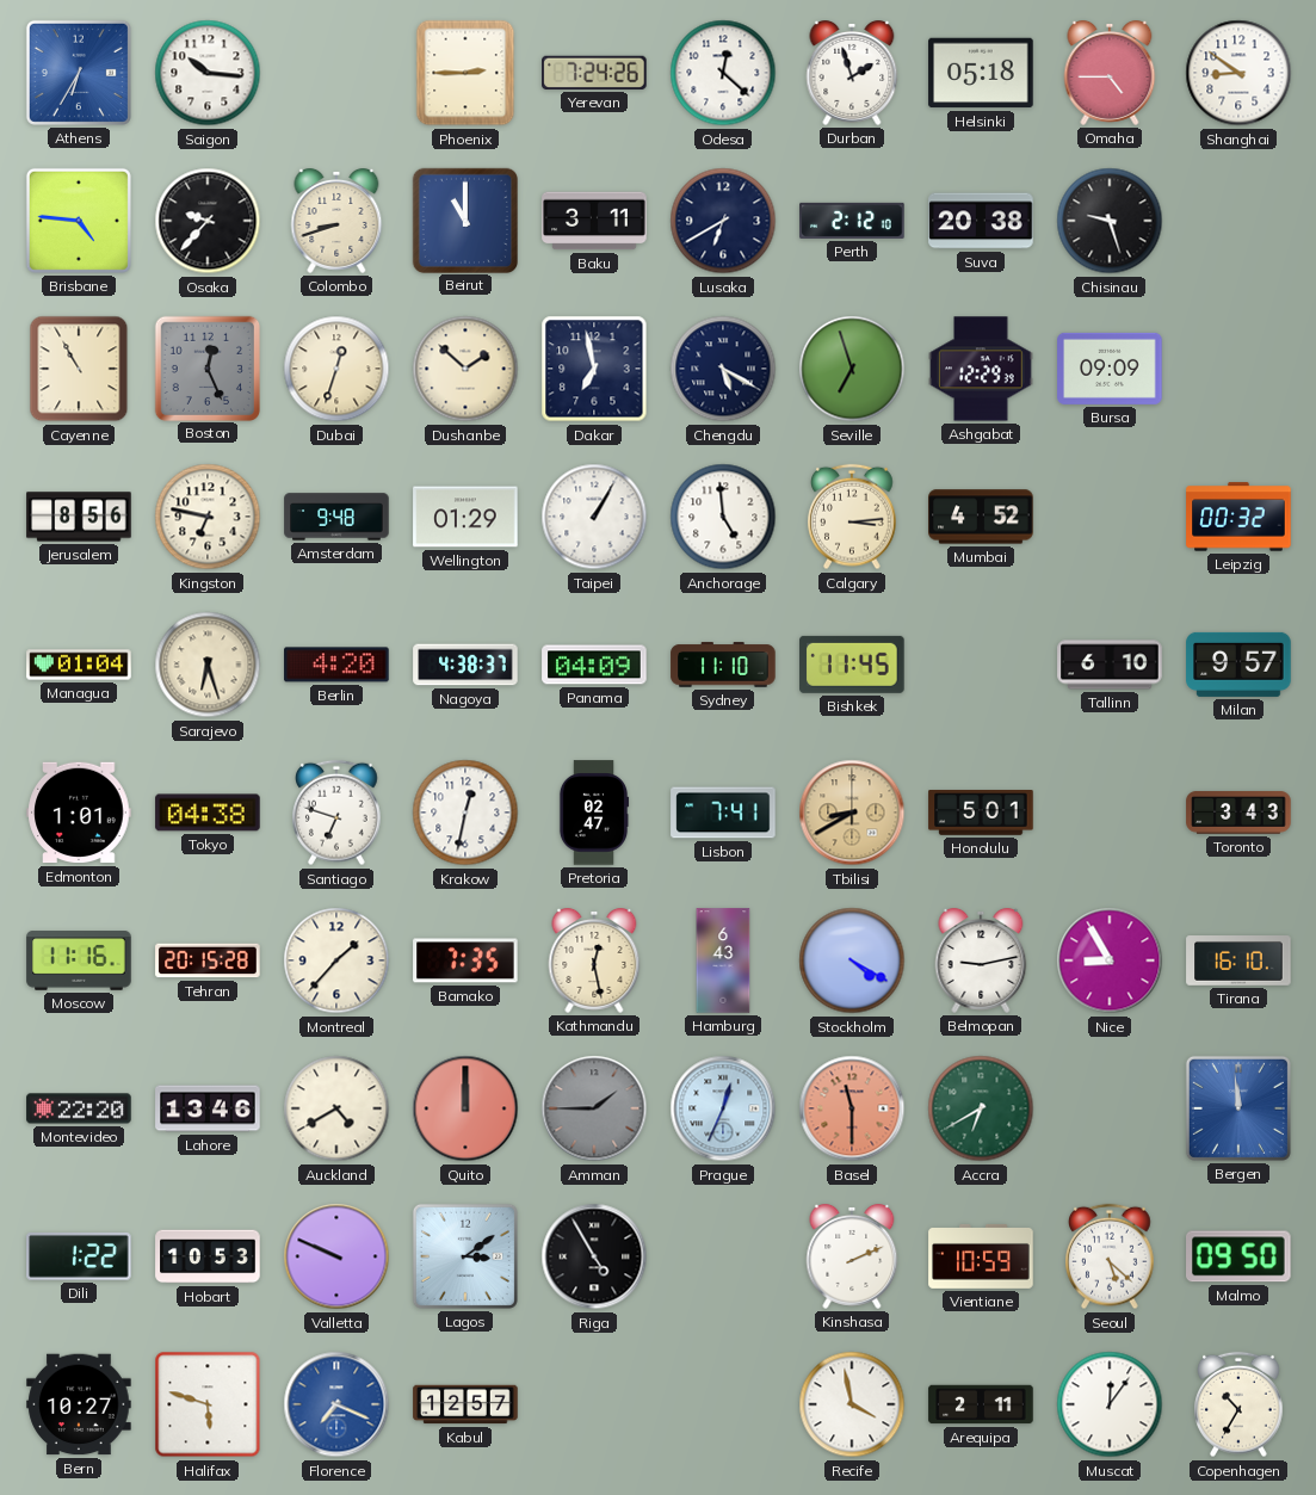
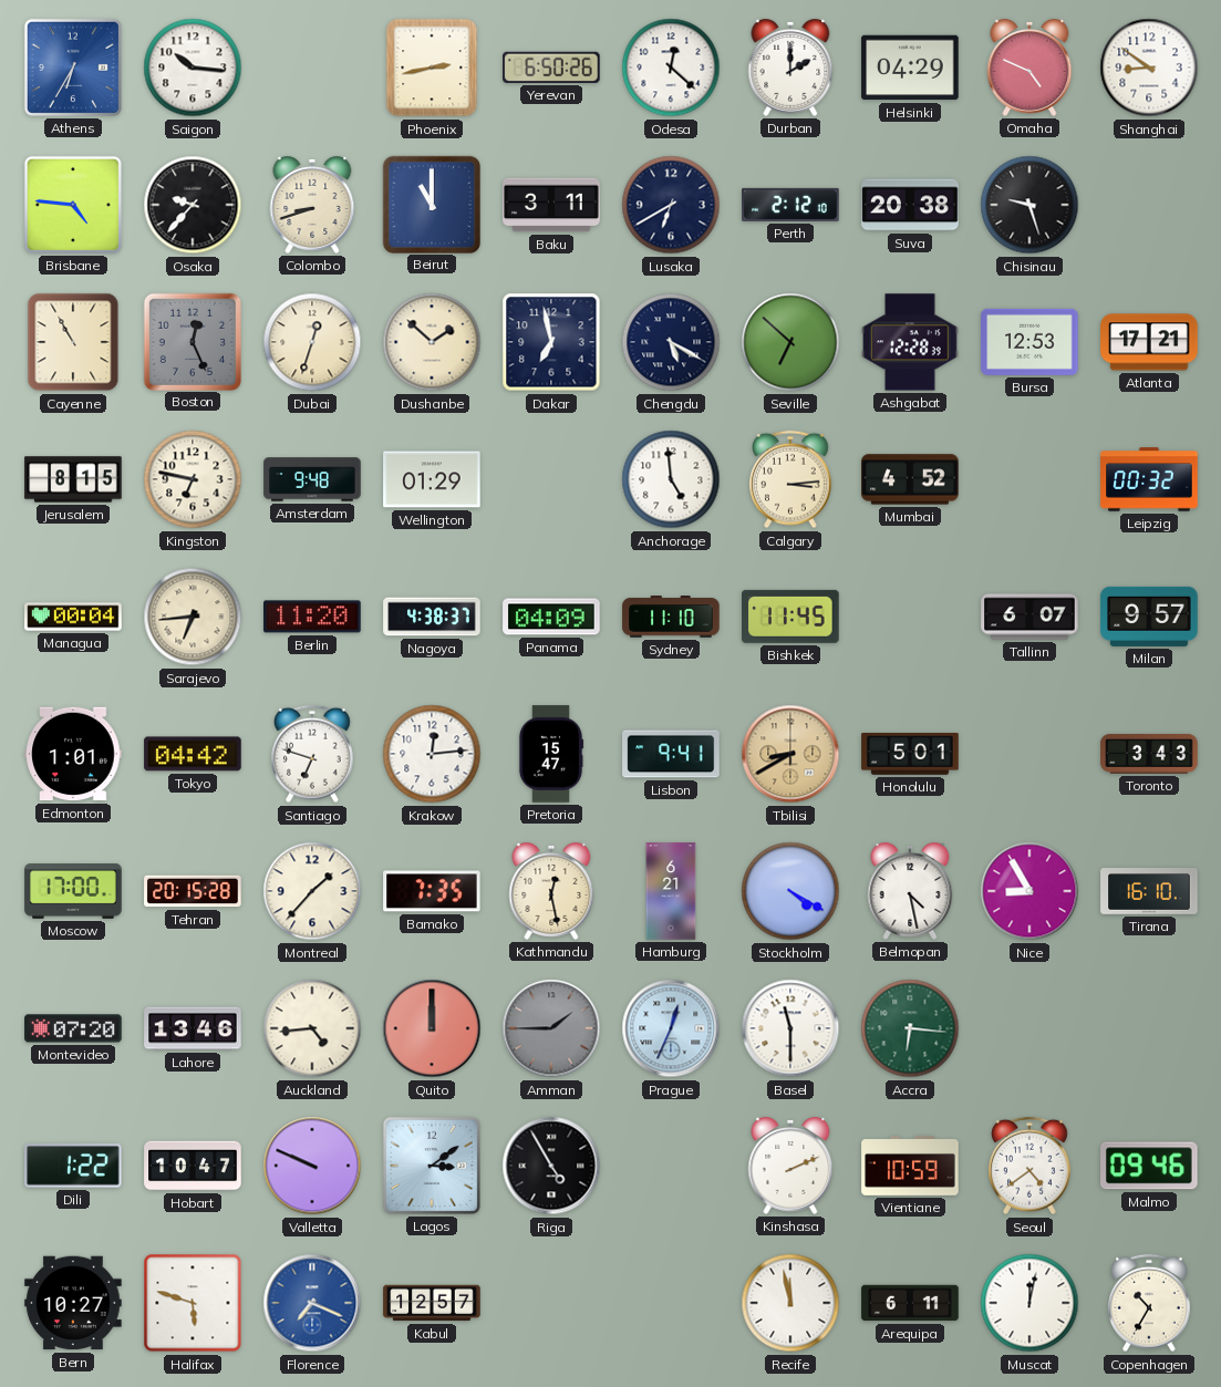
Phoenix: 2:45 -> 2:43 (432, 68)
Yerevan: 7:24 -> 6:50 (551, 68)
Durban: 1:57 -> 2:00 (790, 69)
Helsinki: 05:18 -> 04:29 (910, 68)
Omaha: 4:45 -> 4:49 (1029, 69)
Seville: 6:57 -> 6:52 (790, 342)
Ashgabat: 12:29 -> 12:28 (910, 342)
Bursa: 09:09 -> 12:53 (1029, 342)
Atlanta: none -> 17:21 (1149, 342)
Jerusalem: 8:56 -> 8:15 (73, 479)
Taipei: 1:05 -> none (594, 517)
Managua: 01:04 -> 00:04 (73, 617)
Sarajevo: 6:27 -> 6:44 (193, 617)
Berlin: 4:20 -> 11:20 (312, 617)
Tallinn: 6:10 -> 6:07 (1029, 617)
Tokyo: 04:38 -> 04:42 (193, 754)
Krakow: 12:32 -> 12:14 (432, 754)
Pretoria: 02:47 -> 15:47 (551, 754)
Lisbon: 7:41 -> 9:41 (671, 754)
Moscow: 11:16 -> 17:00 (73, 891)
Hamburg: 6:43 -> 6:21 (671, 891)
Belmopan: 9:13 -> 4:28 (910, 892)
Montevideo: 22:20 -> 07:20 (73, 1028)
Auckland: 4:40 -> 4:44 (312, 1028)
Basel dial: salmon -> white (790, 1028)
Accra: 6:40 -> 6:16 (910, 1028)
Bergen: 11:59 -> none (1238, 1108)
Hobart: 10:53 -> 10:47 (193, 1166)
Seoul: 5:22 -> 4:39 (1031, 1166)
Malmo: 09:50 -> 09:46 (1150, 1166)
Recife: 3:58 -> 11:58 (790, 1303)
Arequipa: 2:11 -> 6:11 (910, 1303)
Muscat: 12:06 -> 12:02 (1029, 1303)
